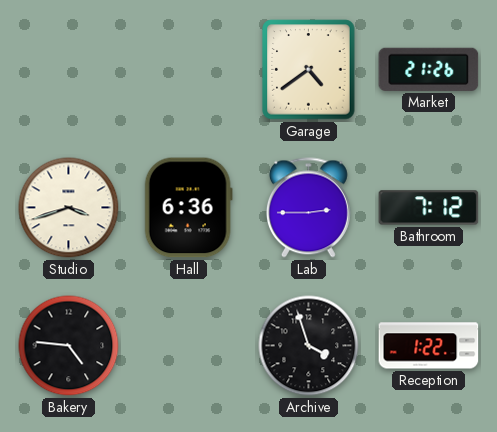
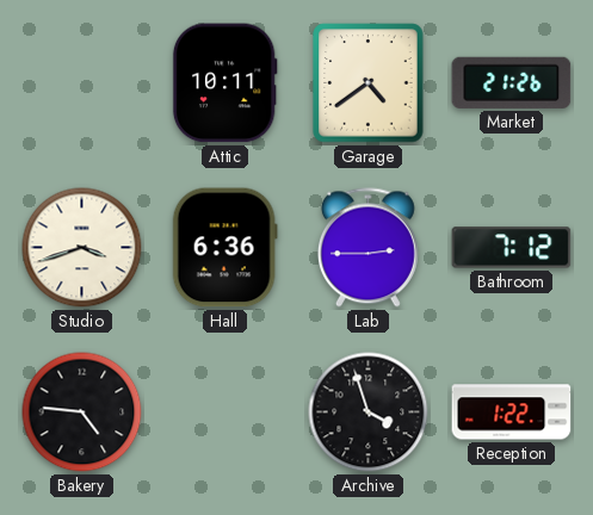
Attic: none -> 10:11 (224, 83)
